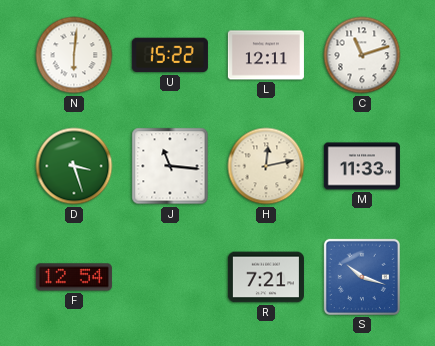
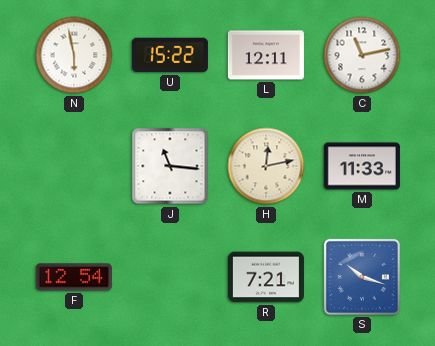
N: 6:01 -> 5:58 (74, 55)
C: 11:12 -> 11:13 (362, 55)
D: 3:27 -> none (74, 166)
